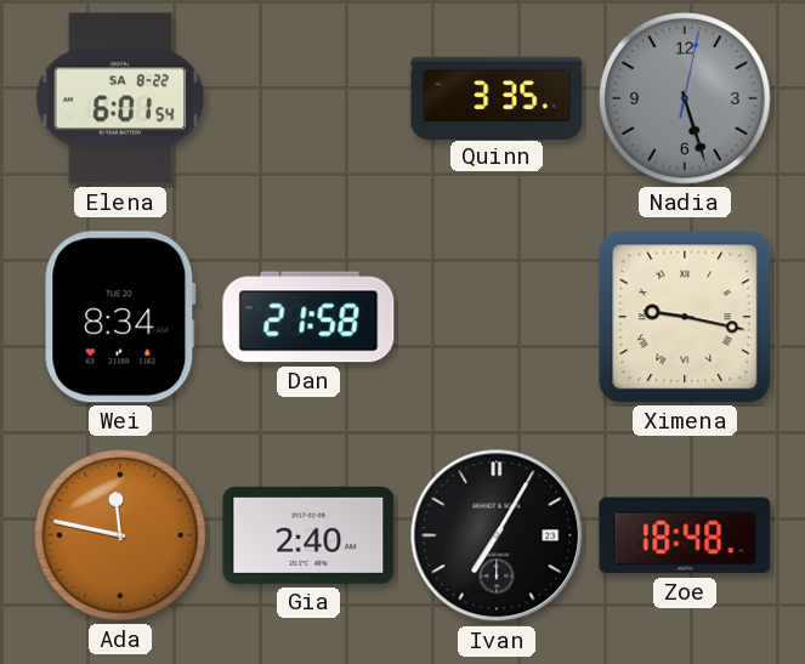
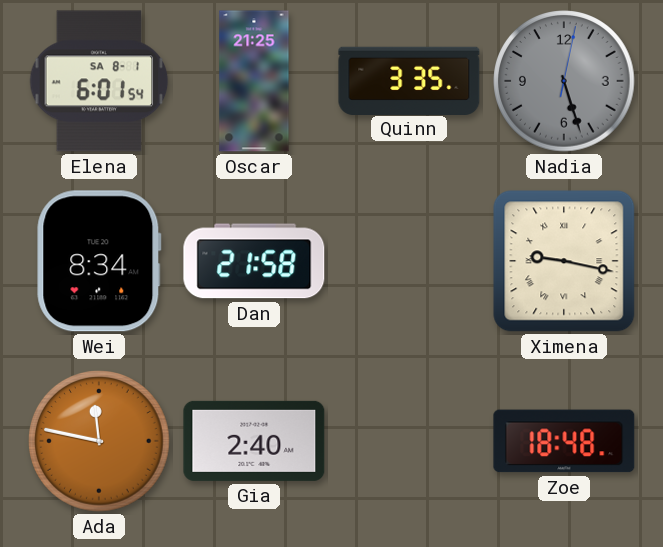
Elena date: SA 8-22 -> SA 8-1 (99, 81)
Oscar: none -> 21:25 (254, 81)
Ivan: 7:05 -> none (497, 535)
